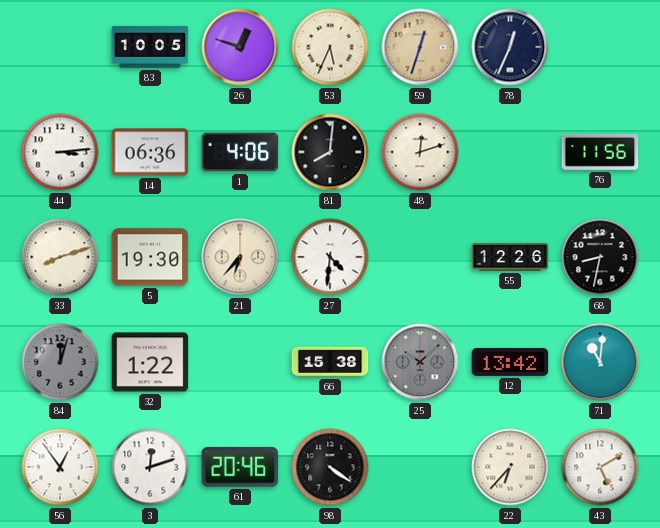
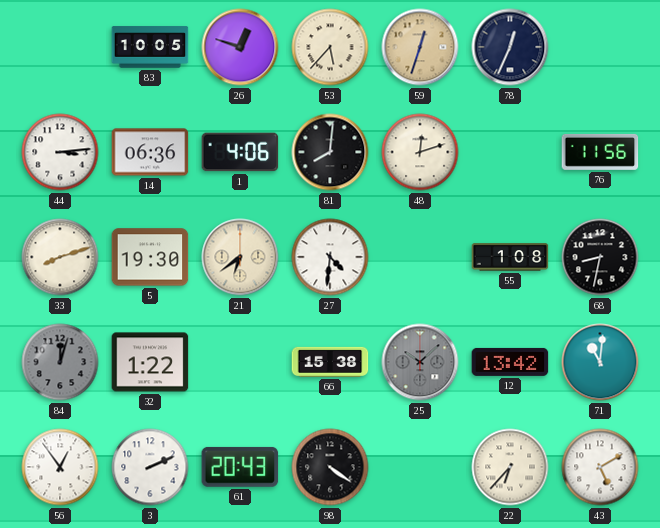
53: 5:34 -> 5:37 (330, 47)
21: 6:37 -> 6:39 (240, 257)
55: 12:26 -> 1:08 (510, 257)
3: 12:12 -> 2:11 (150, 467)
61: 20:46 -> 20:43 (240, 467)
